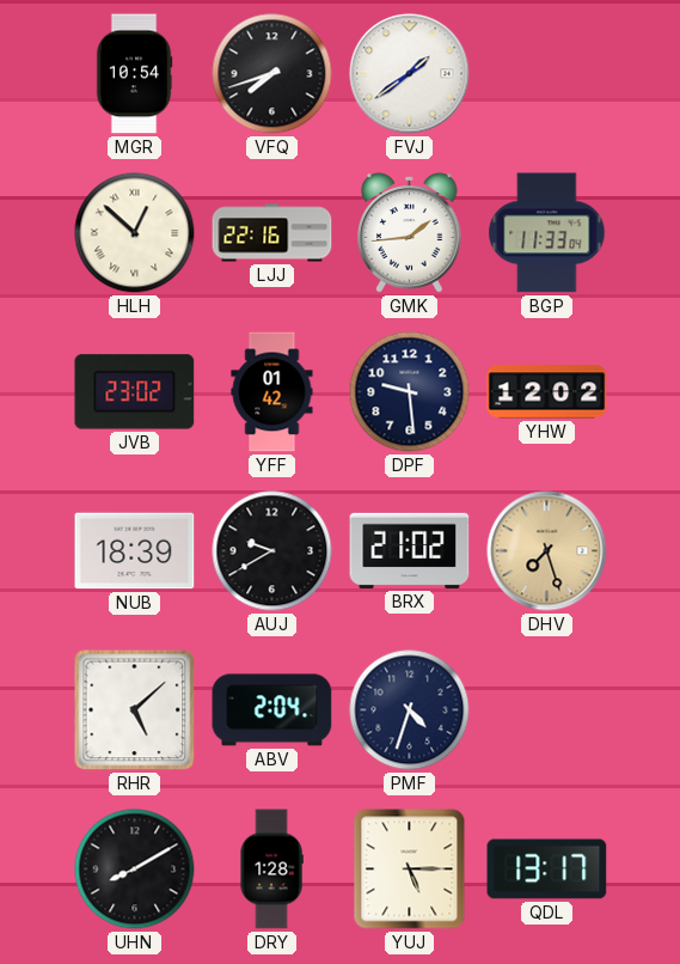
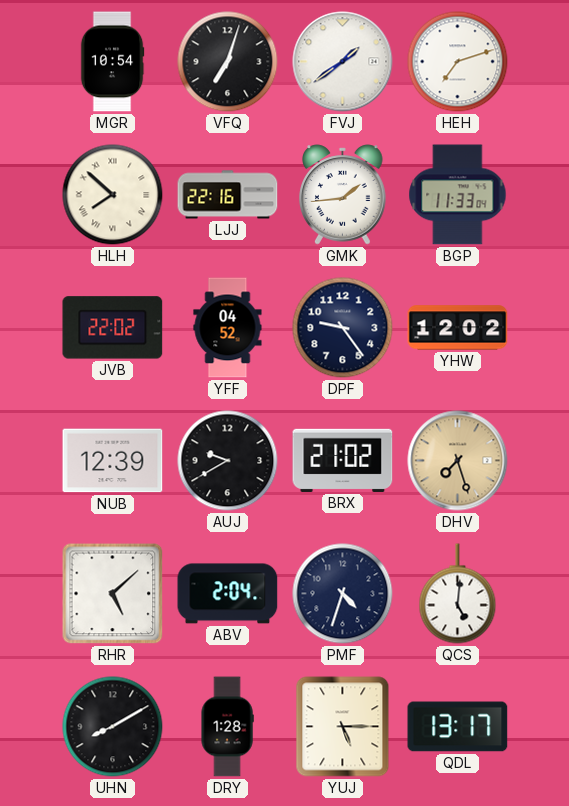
VFQ: 7:42 -> 7:03 (228, 62)
HEH: none -> 7:12 (458, 62)
HLH: 12:52 -> 7:52 (113, 195)
JVB: 23:02 -> 22:02 (113, 328)
YFF: 01:42 -> 04:52 (228, 328)
DPF: 9:29 -> 9:24 (343, 328)
NUB: 18:39 -> 12:39 (113, 461)
QCS: none -> 5:01 (458, 594)
